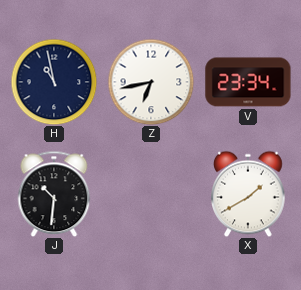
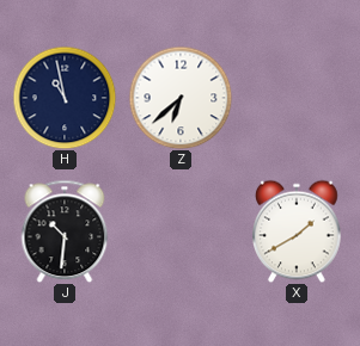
Z: 6:43 -> 6:38 (181, 98)
V: 23:34 -> none (248, 82)
